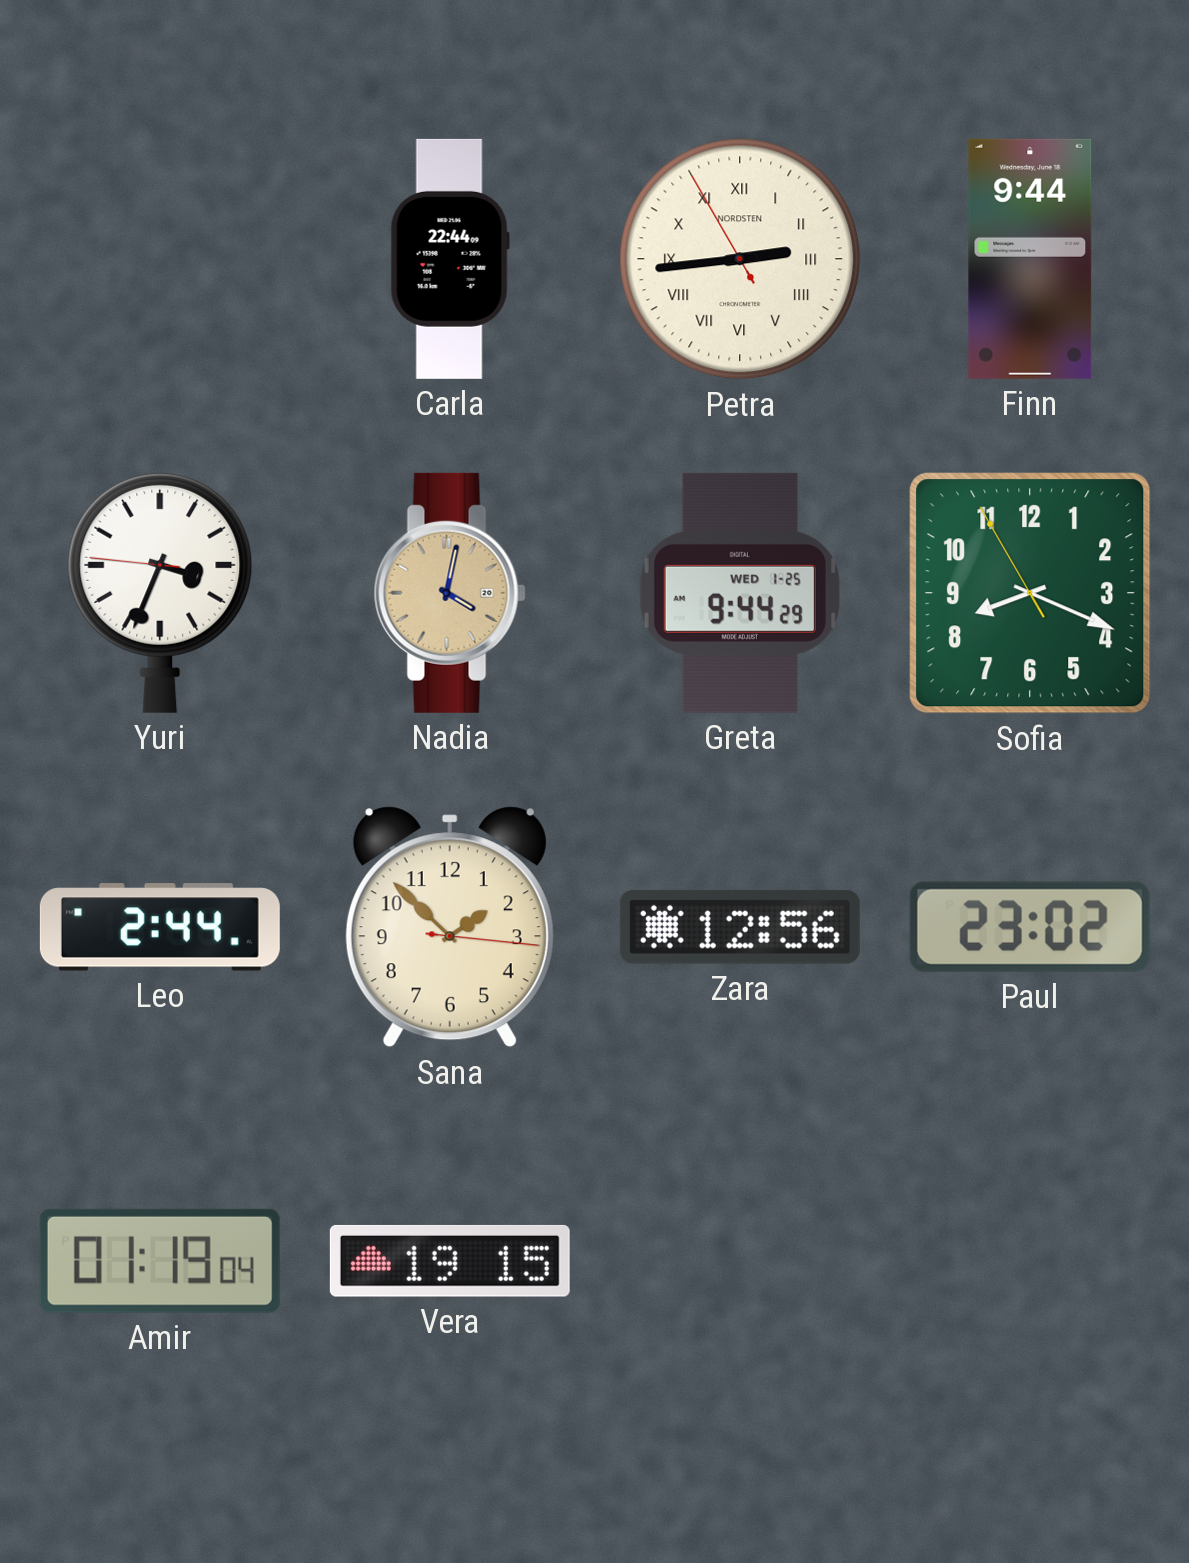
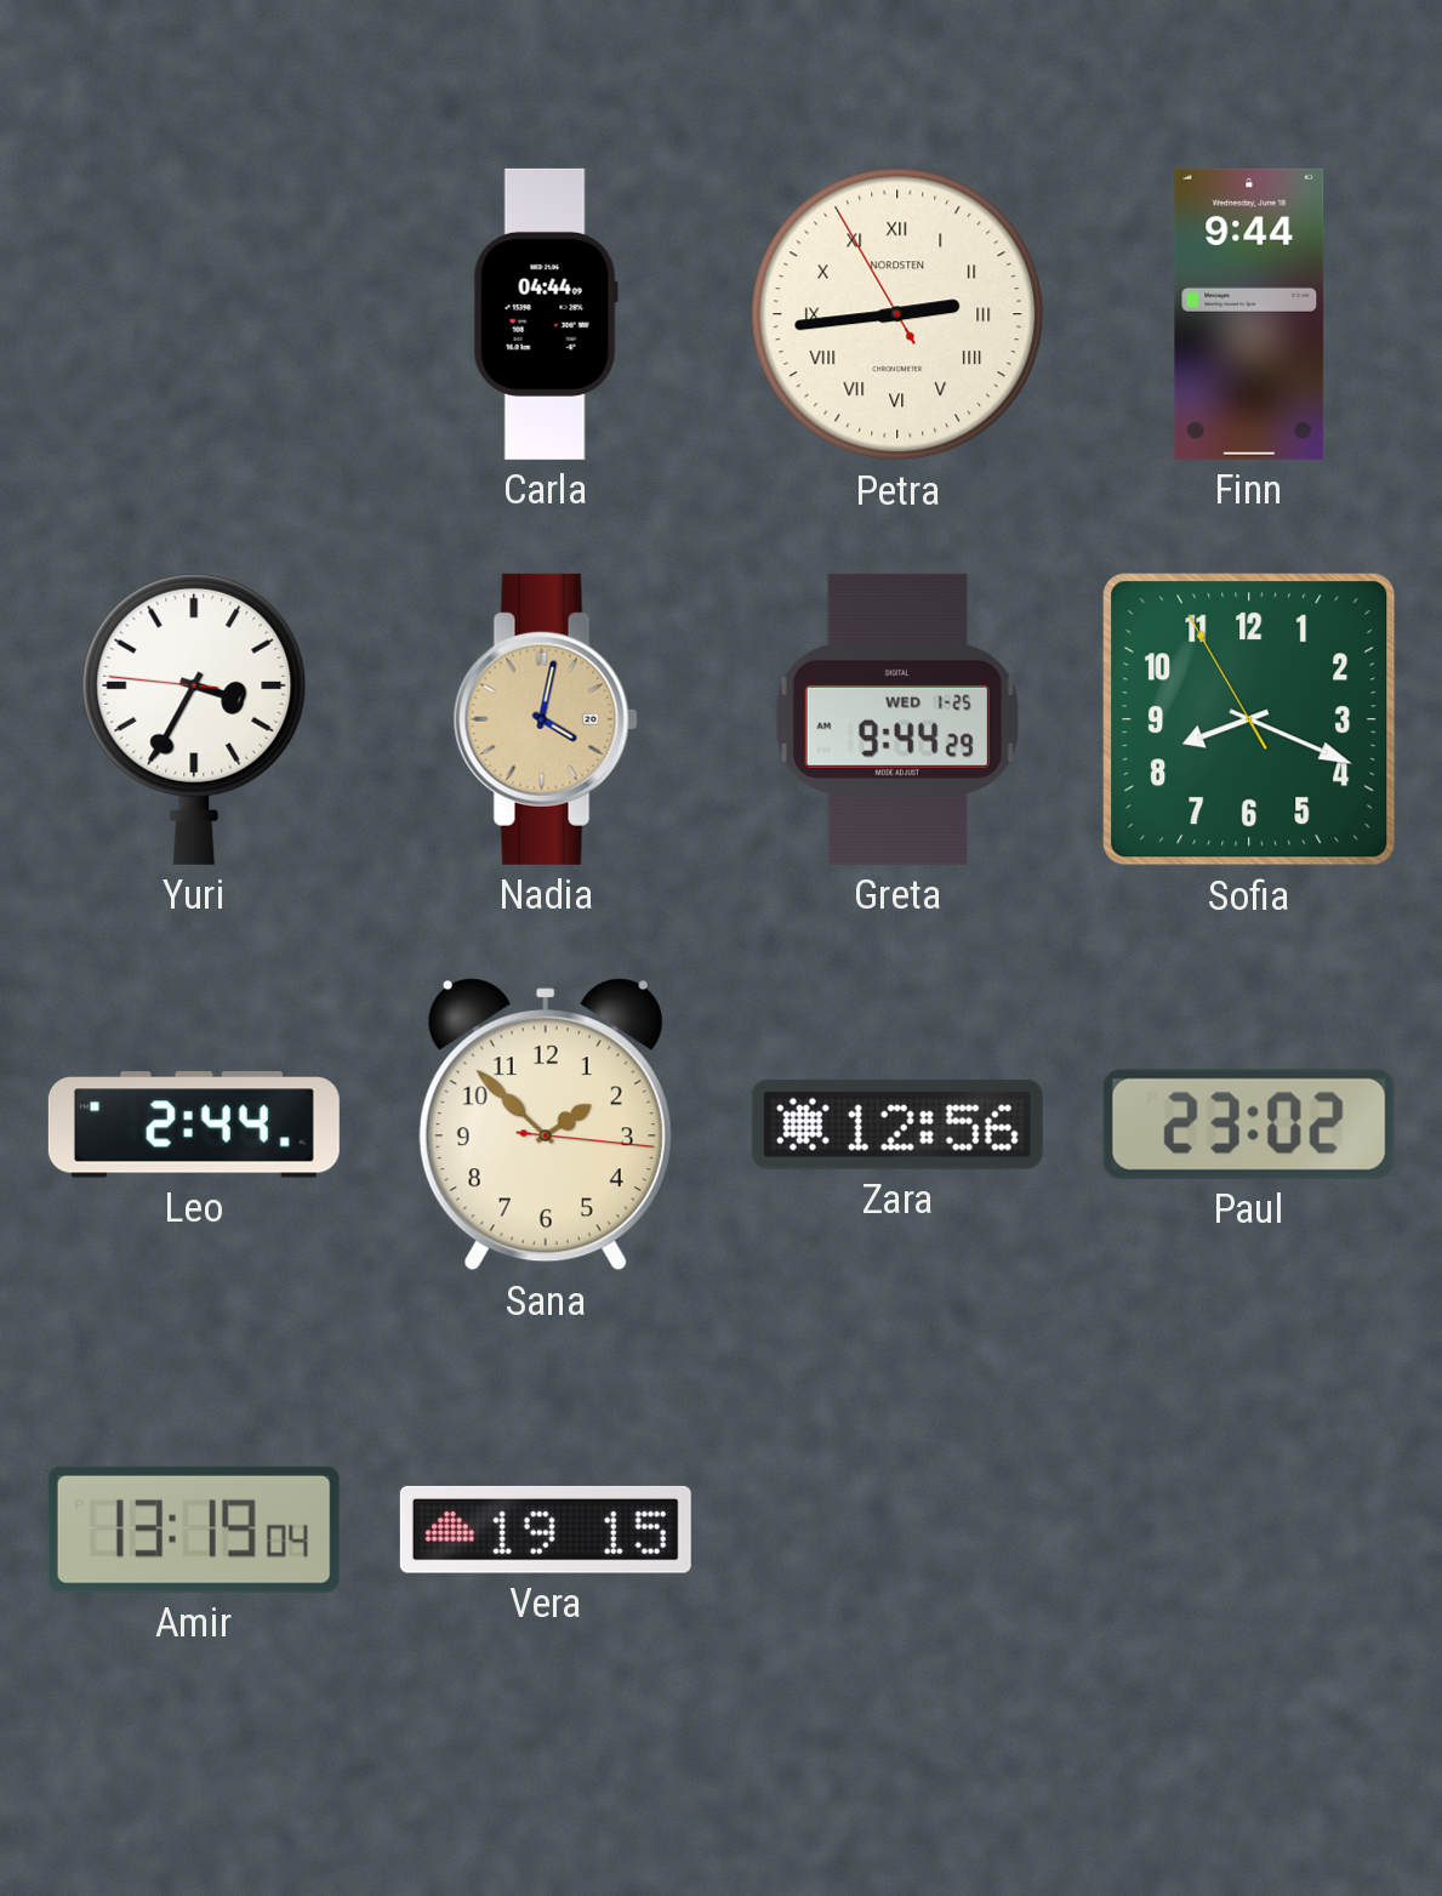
Carla: 22:44 -> 04:44 (546, 314)
Yuri: 3:33 -> 3:34 (194, 718)
Amir: 01:19 -> 13:19 (194, 1530)
